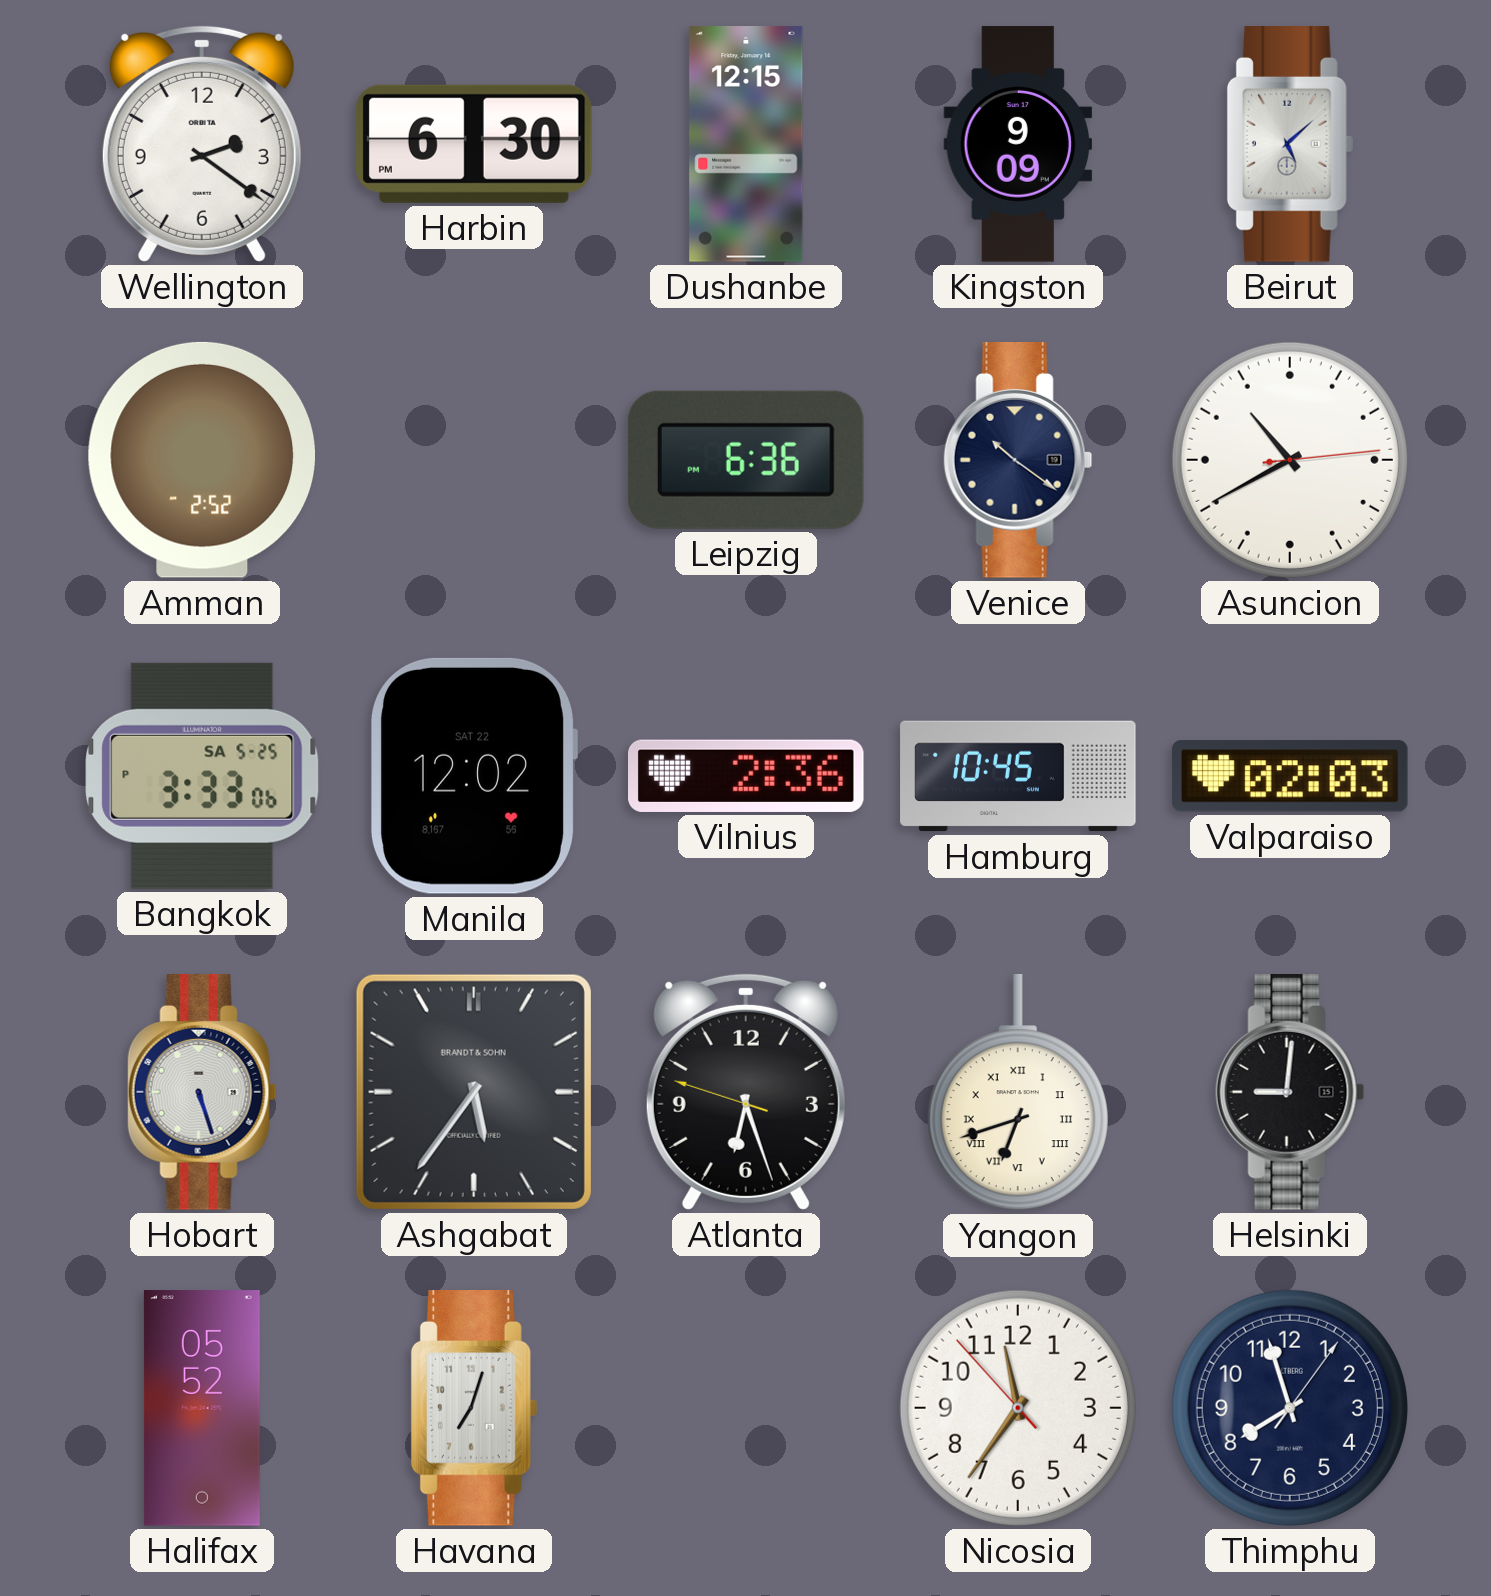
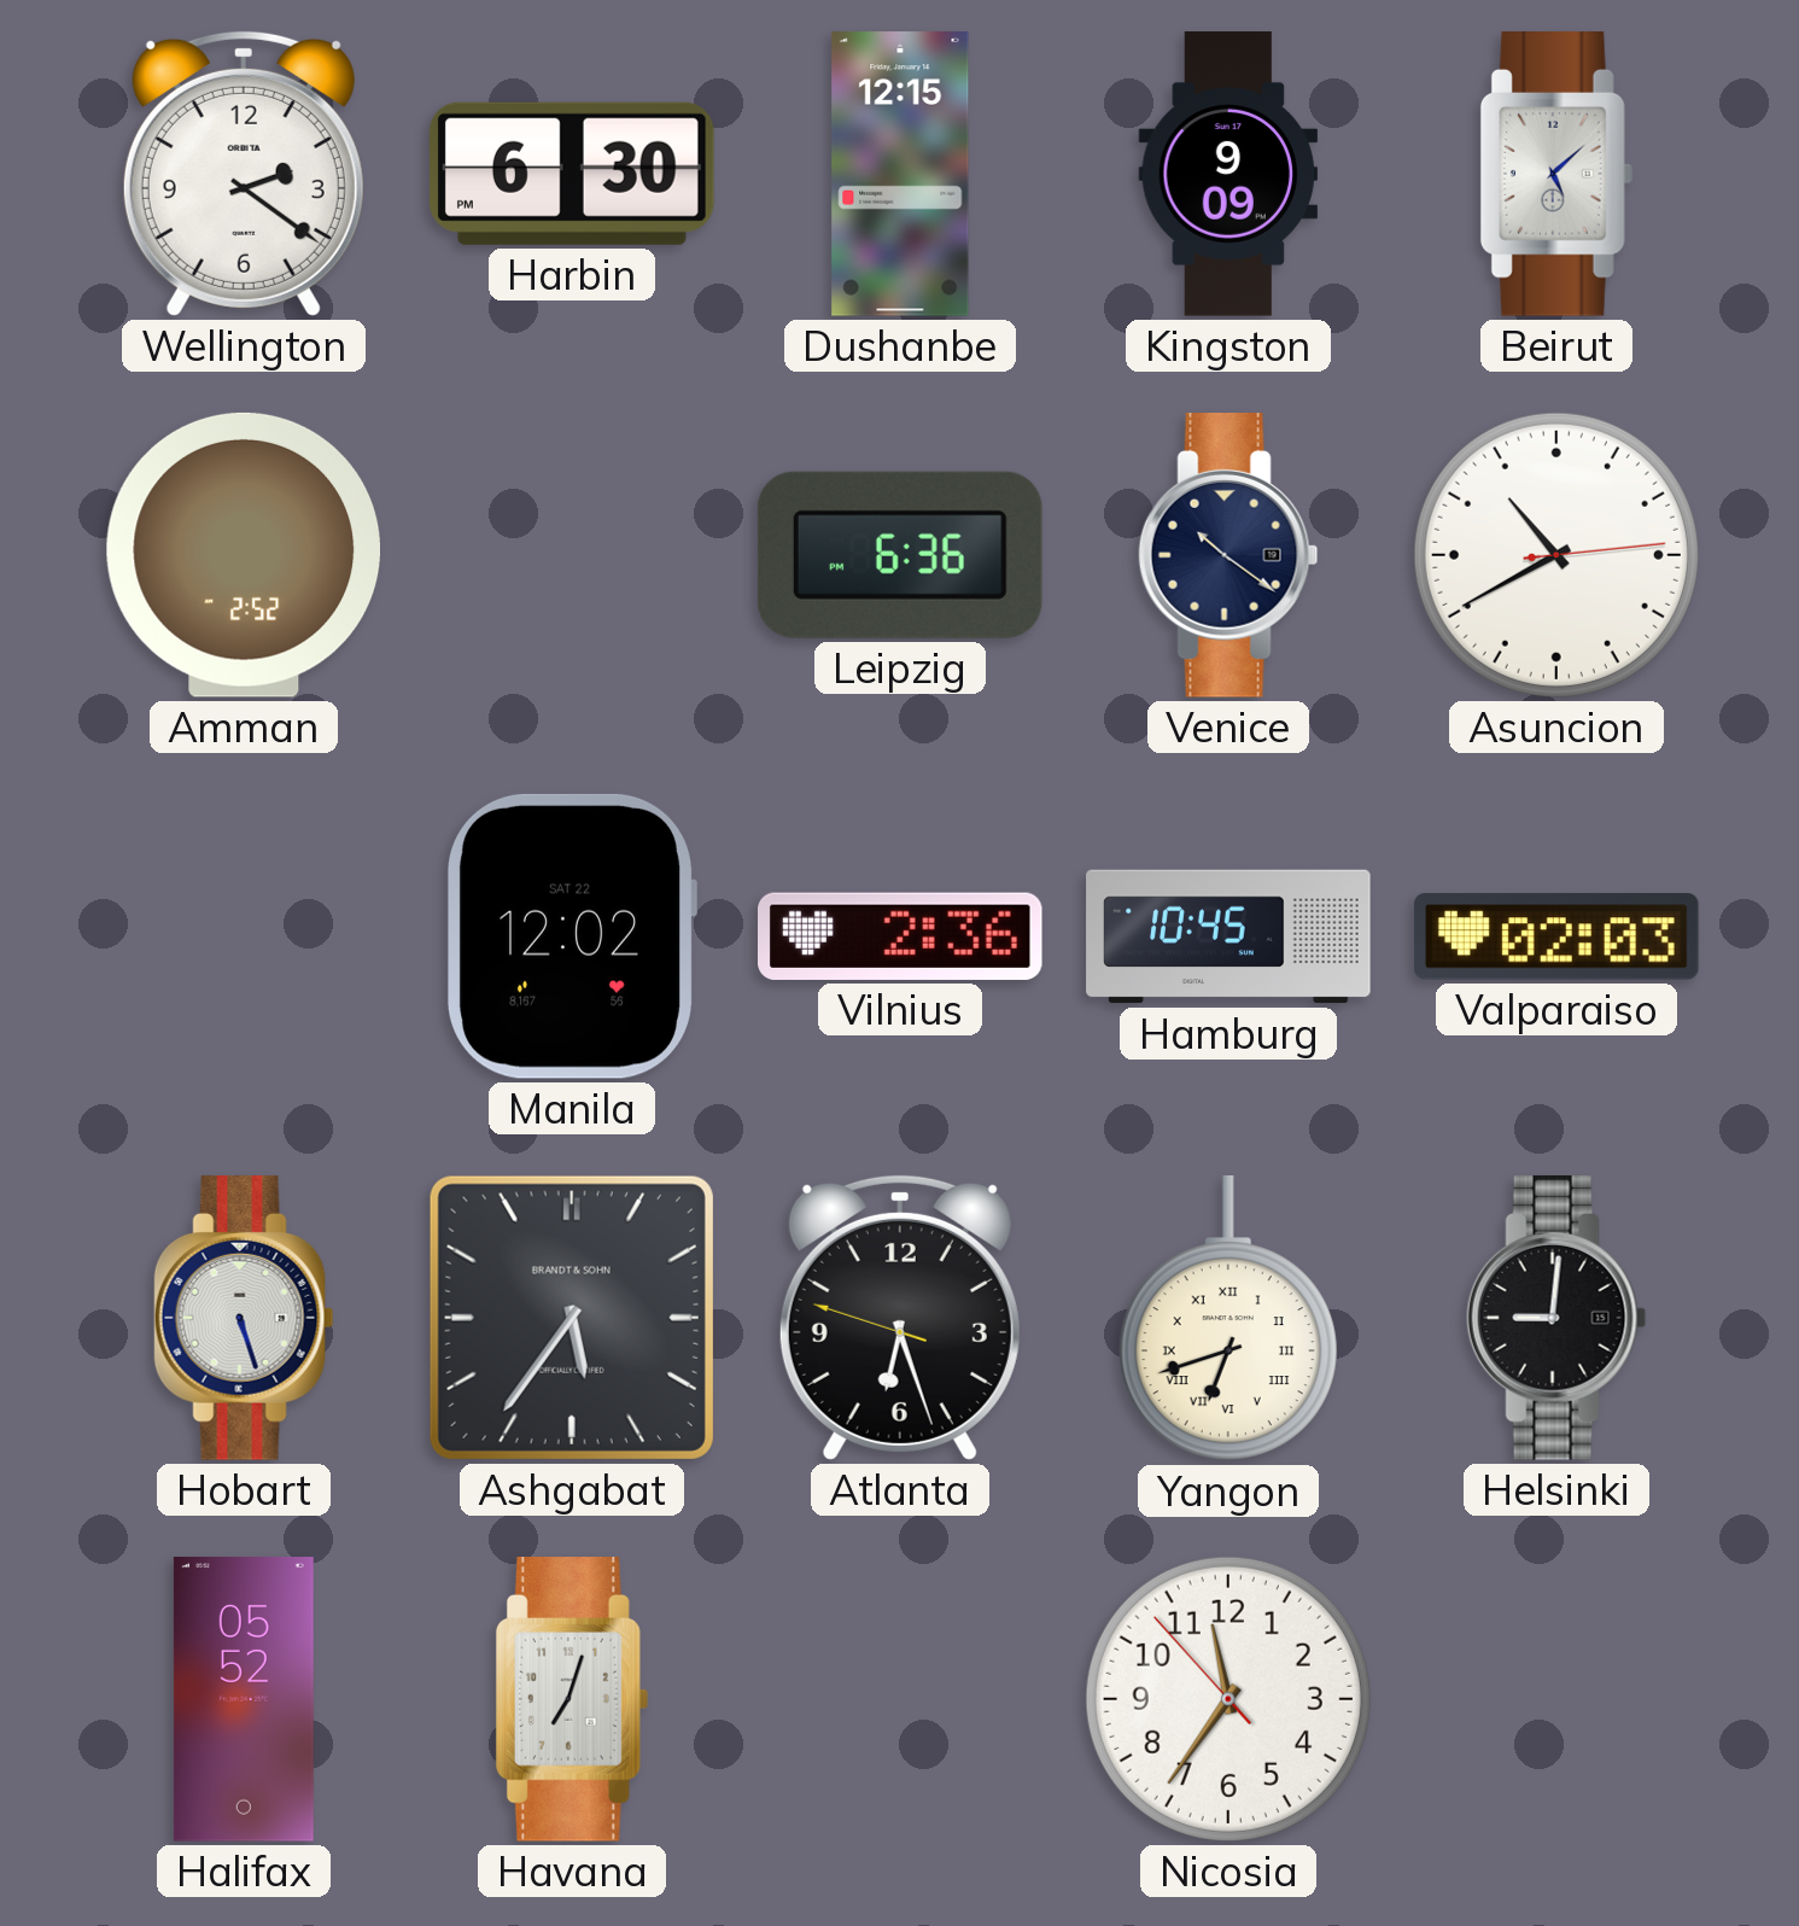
Bangkok: 3:33 -> none (202, 776)
Thimphu: 7:57 -> none (1290, 1408)
